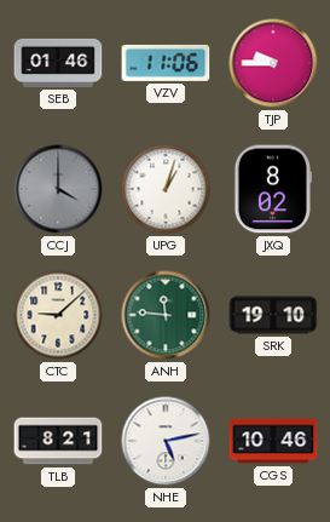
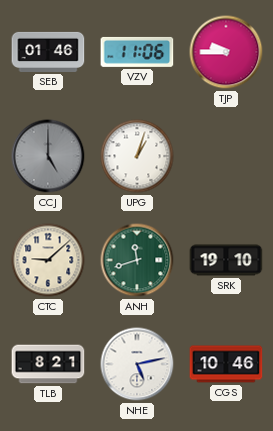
CCJ: 4:00 -> 5:00 (48, 156)
JXQ: 8:02 -> none (272, 189)
ANH: 11:46 -> 11:42 (137, 260)
